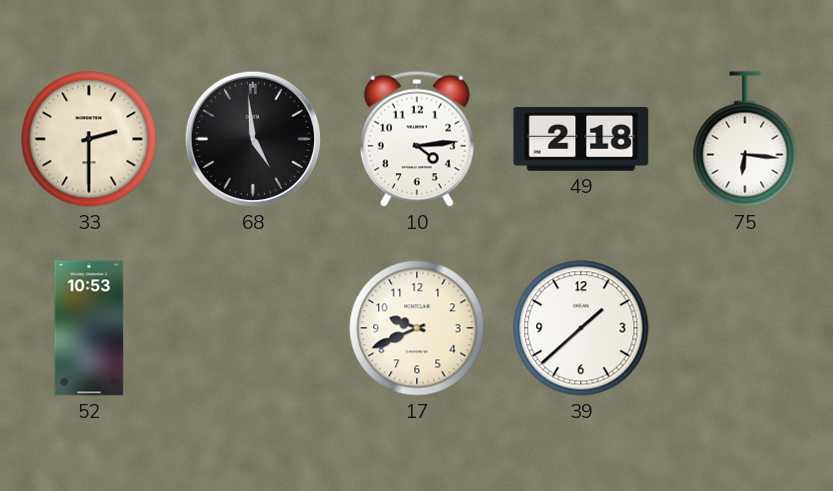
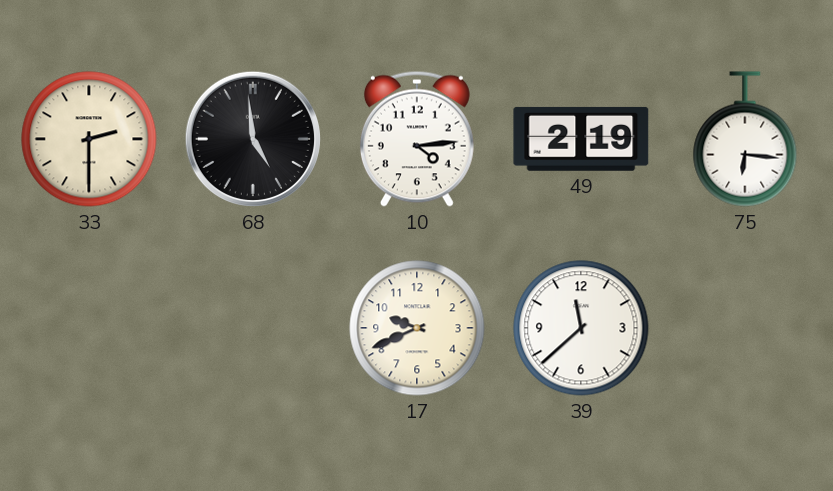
49: 2:18 -> 2:19 (581, 139)
52: 10:53 -> none (89, 328)
39: 1:38 -> 11:38 (581, 328)
